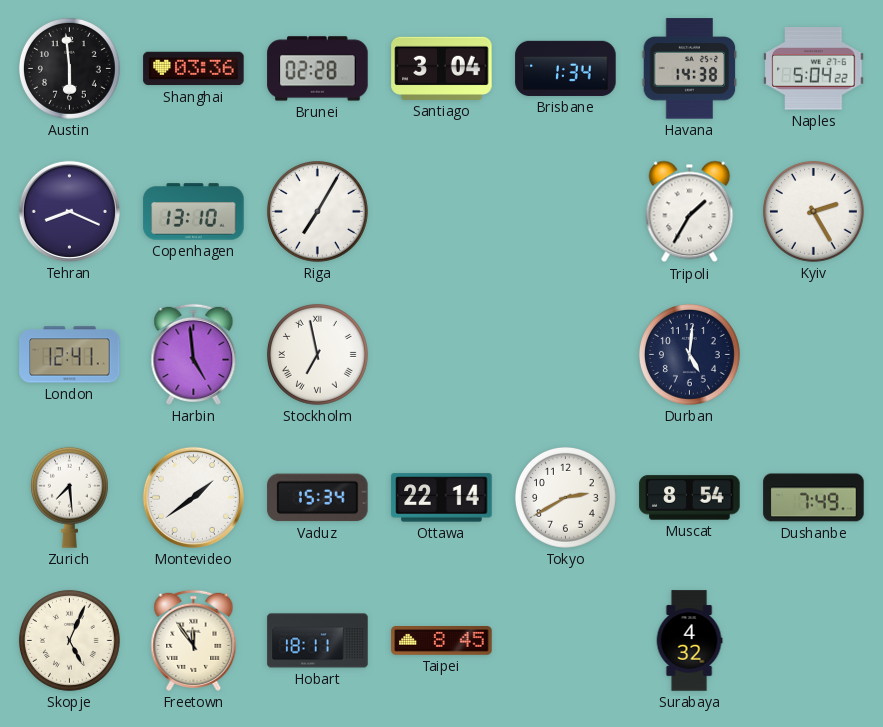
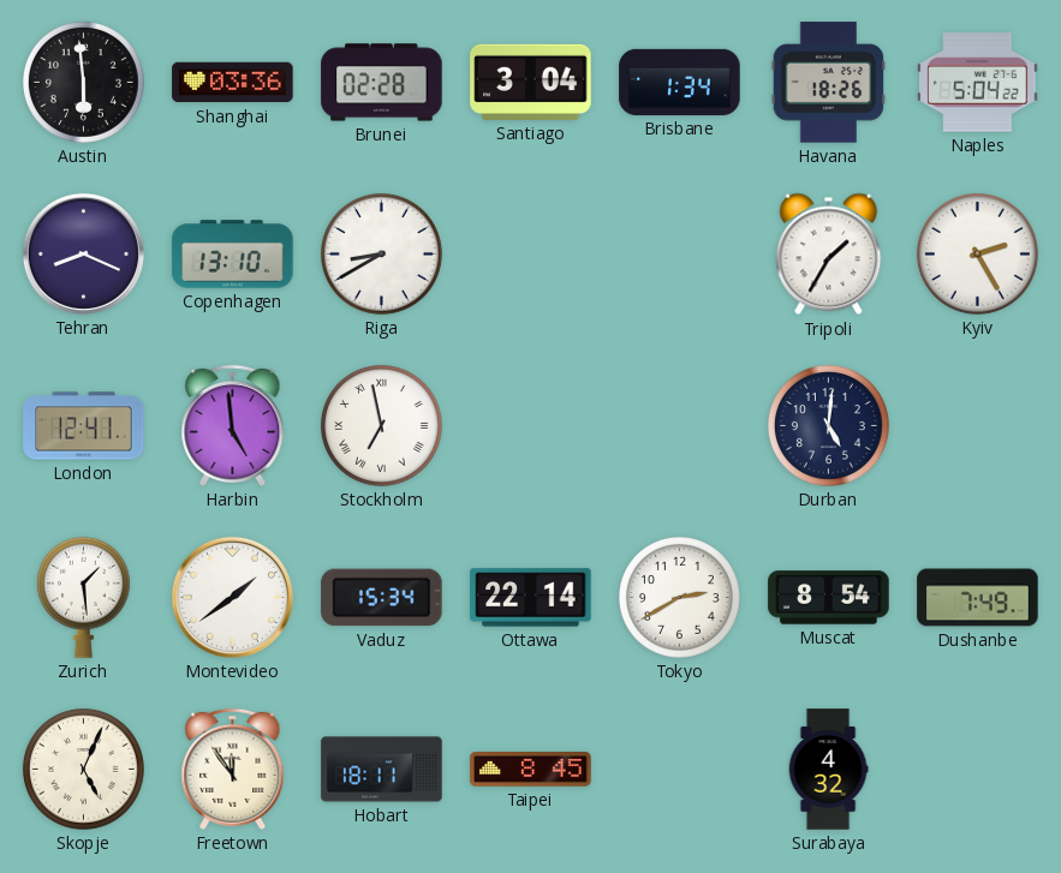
Havana: 14:38 -> 18:26 (829, 83)
Riga: 7:05 -> 8:40 (381, 253)
Zurich: 7:29 -> 1:29 (83, 597)
